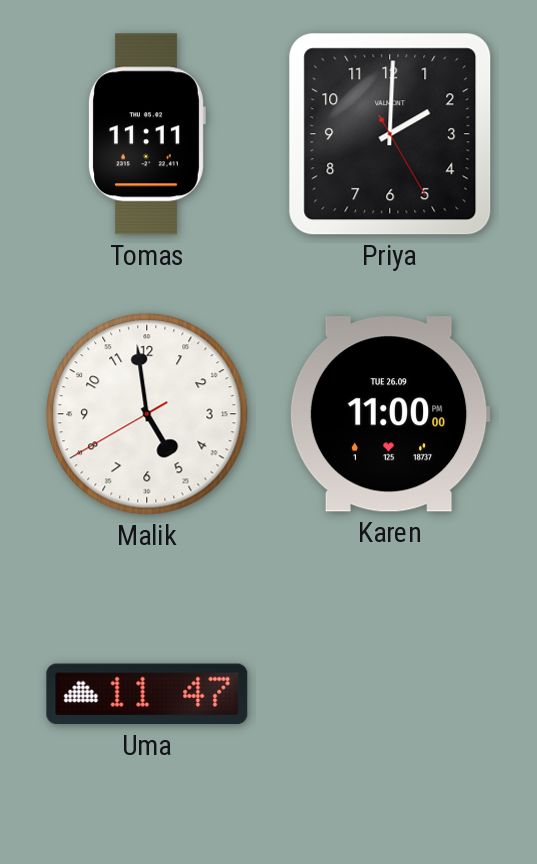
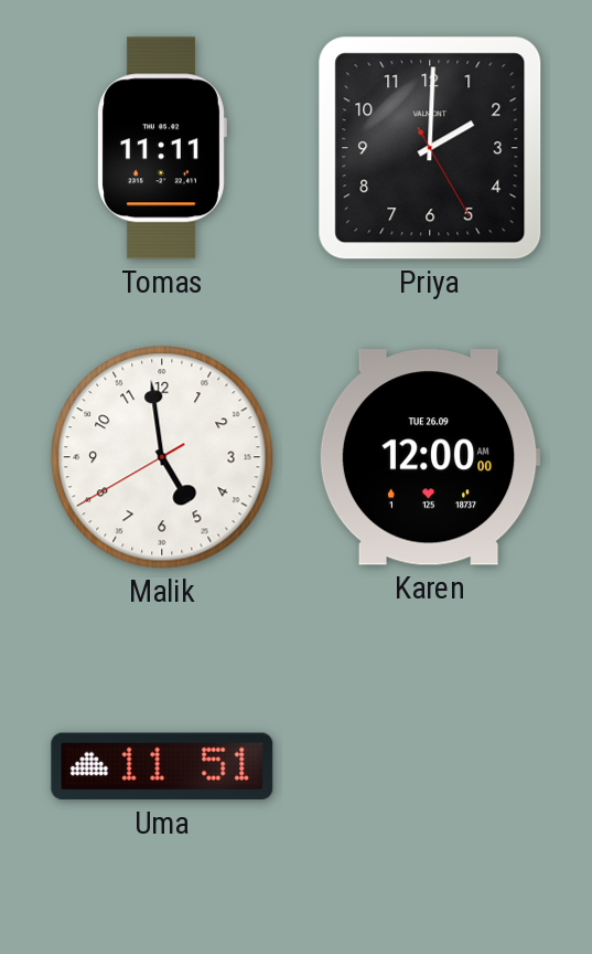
Karen: 11:00 -> 12:00 (430, 457)
Uma: 11:47 -> 11:51 (162, 766)
